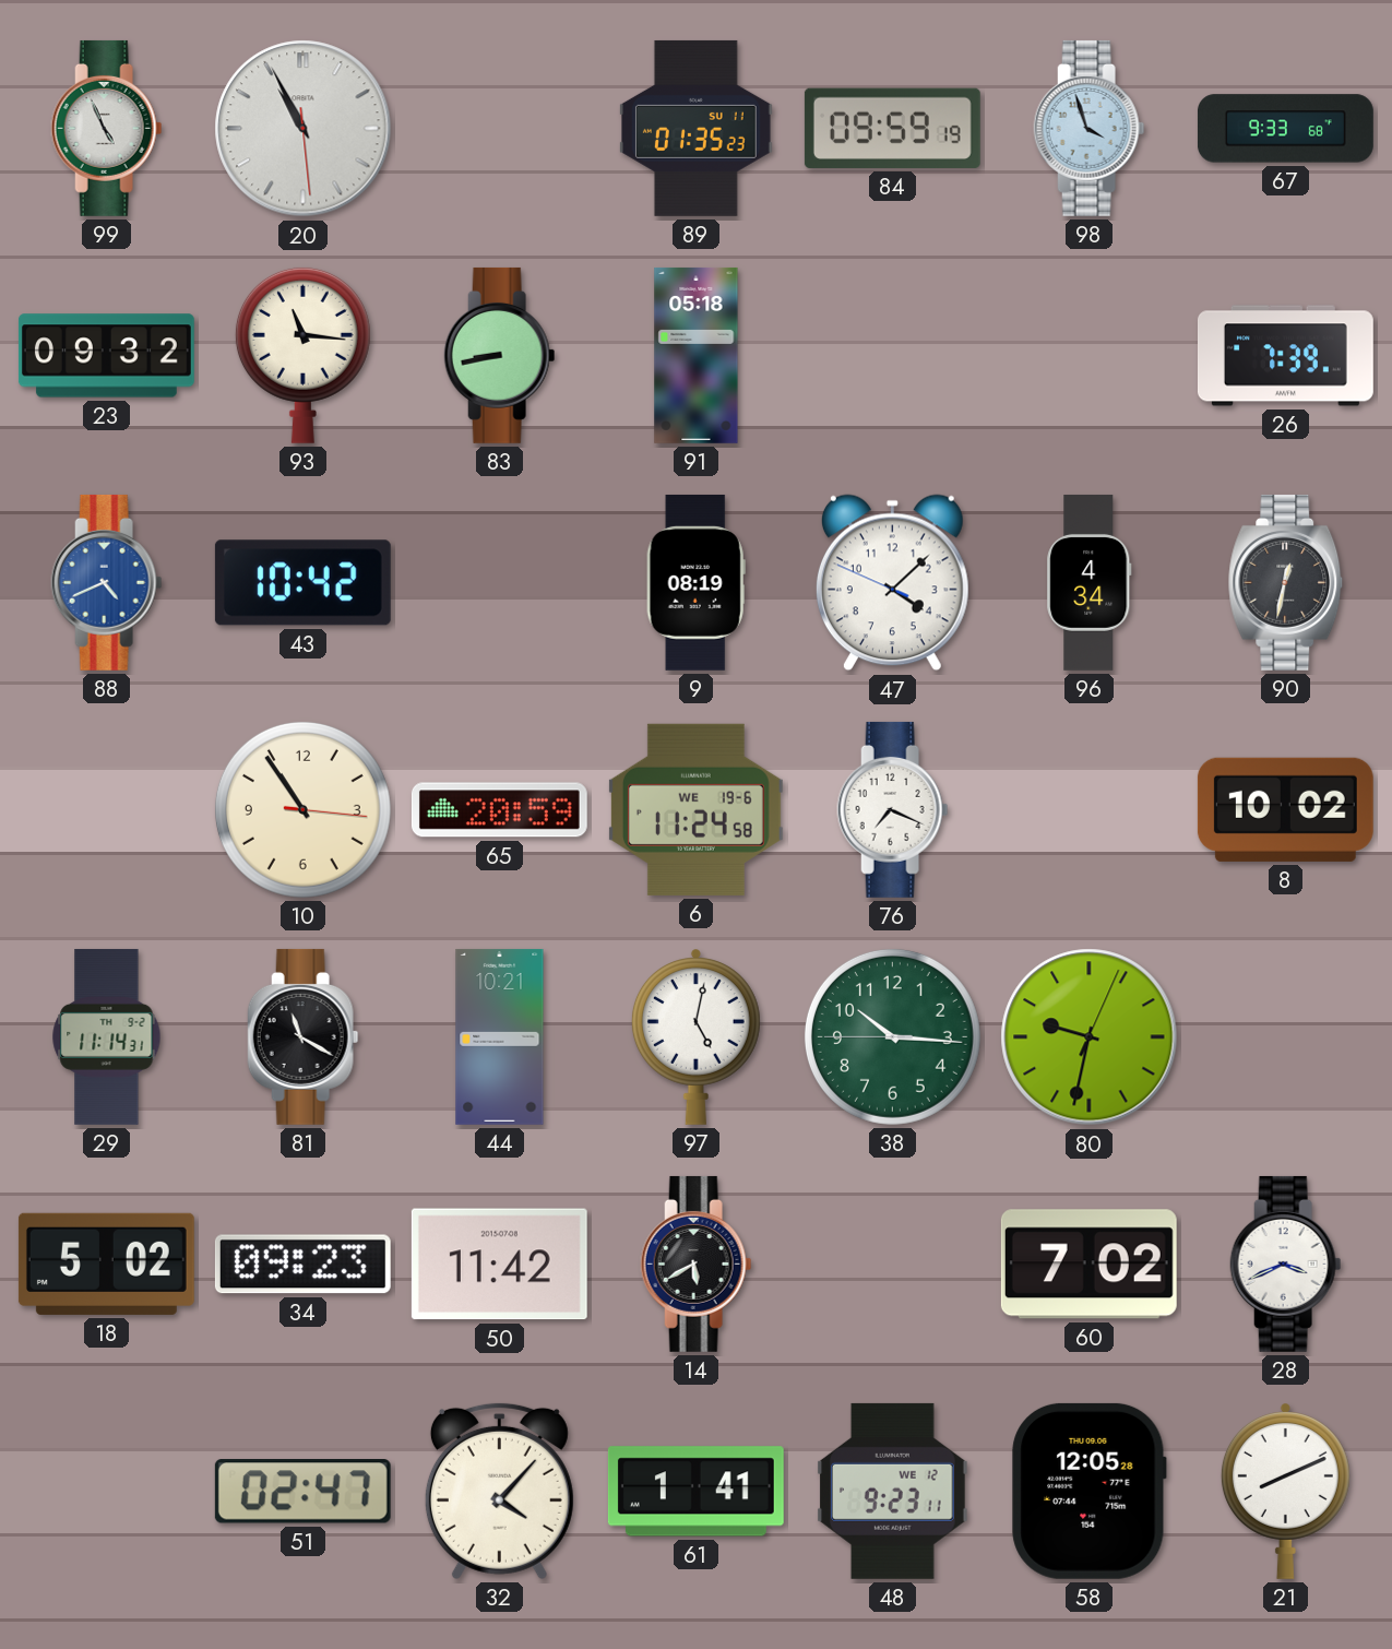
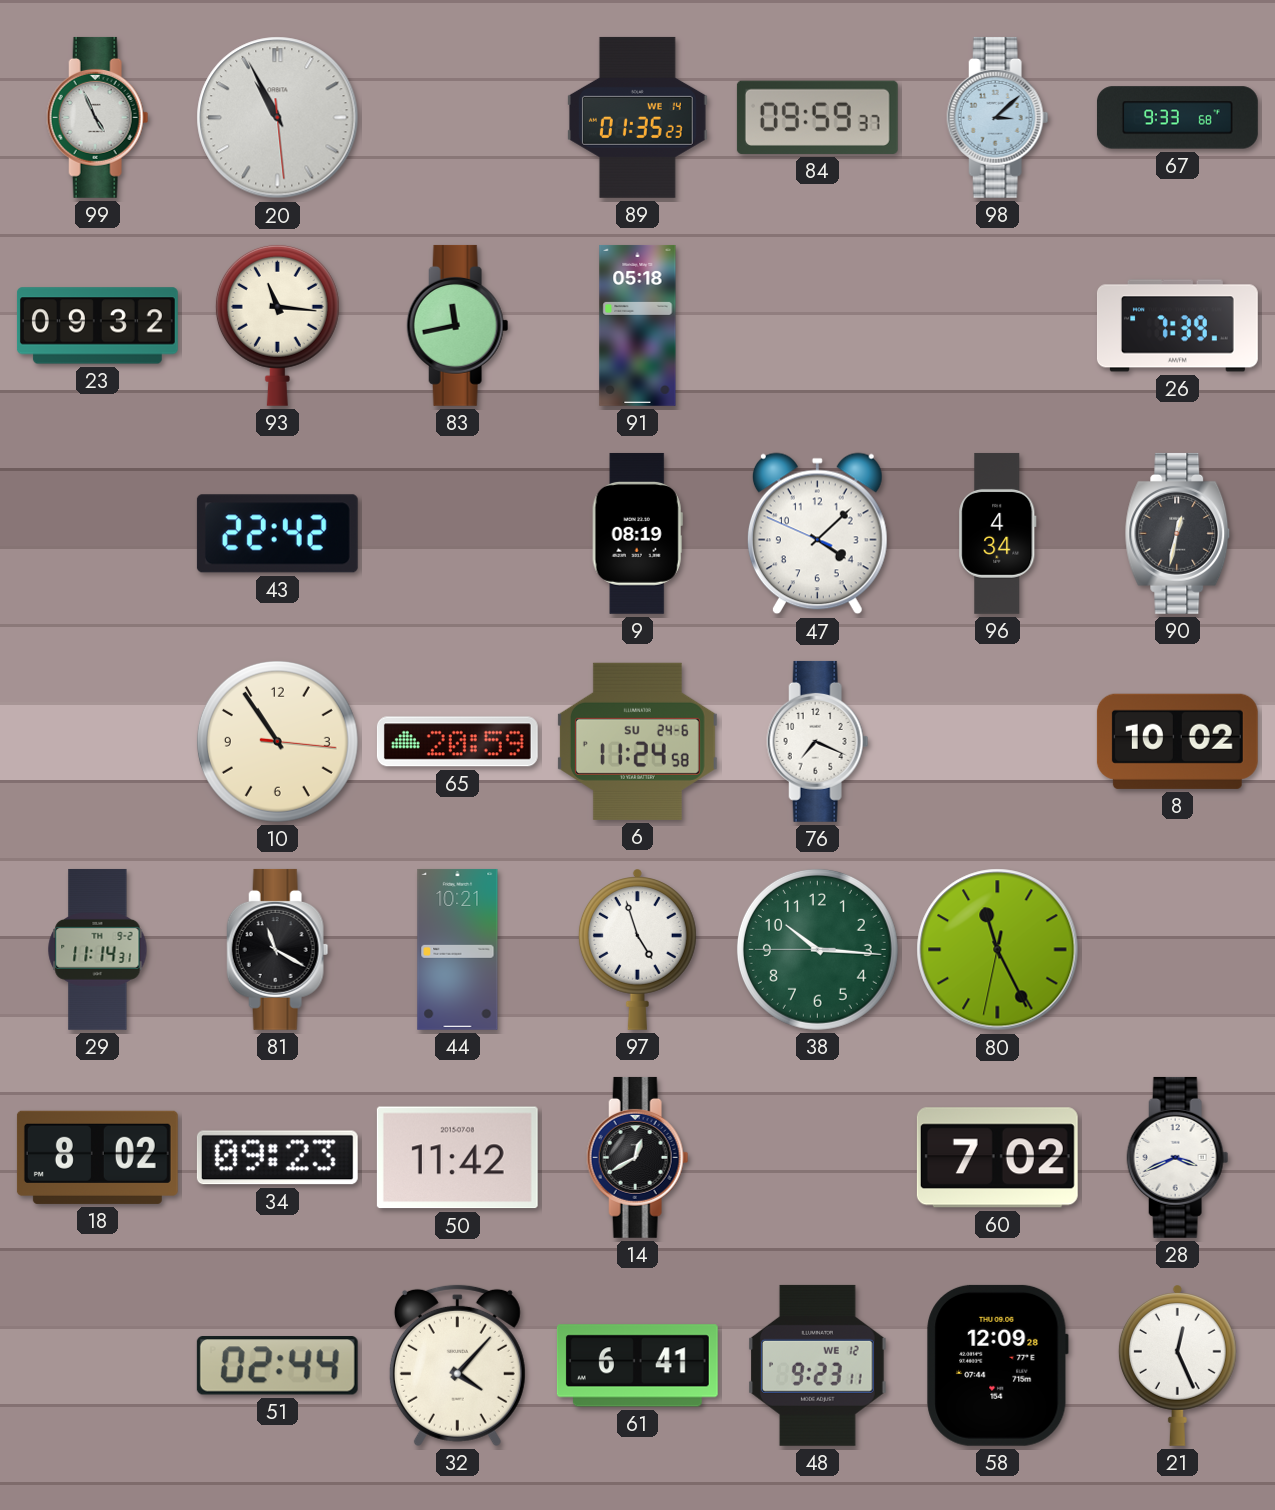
89 date: SU 11 -> WE 14 (637, 117)
84: 09:59:19 -> 09:59:37 (817, 117)
98: 3:57 -> 3:08 (998, 117)
83: 8:43 -> 11:43 (458, 325)
88: 4:41 -> none (107, 582)
43: 10:42 -> 22:42 (277, 534)
6 date: WE 19-6 -> SU 24-6 (637, 741)
97: 5:02 -> 4:57 (637, 949)
80: 9:32 -> 11:25 (998, 950)
18: 5:02 -> 8:02 (97, 1157)
14: 5:40 -> 12:40 (638, 1157)
51: 02:47 -> 02:44 (277, 1366)
61: 1:41 -> 6:41 (637, 1366)
58: 12:05 -> 12:09 (998, 1365)
21: 8:11 -> 12:26 (1177, 1365)
